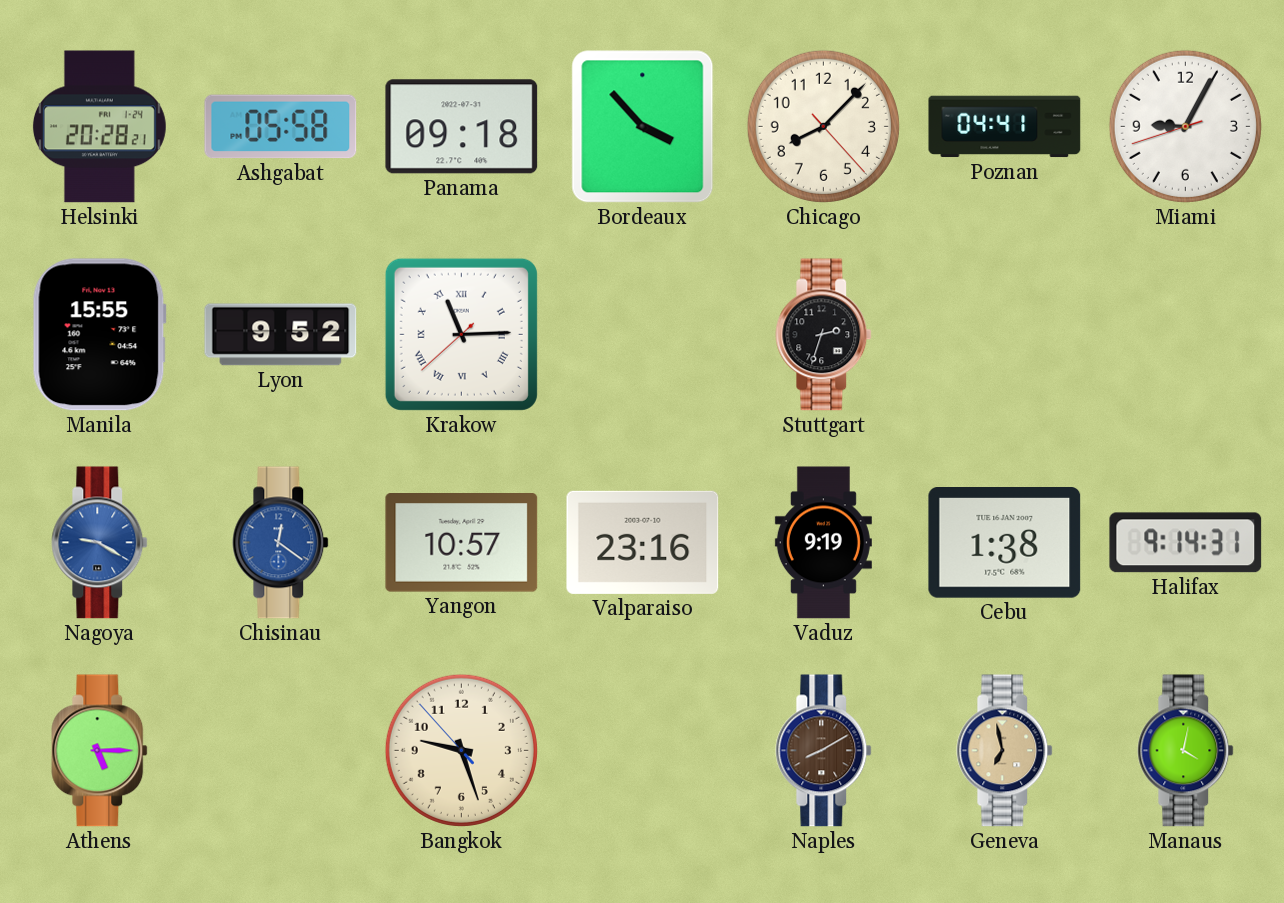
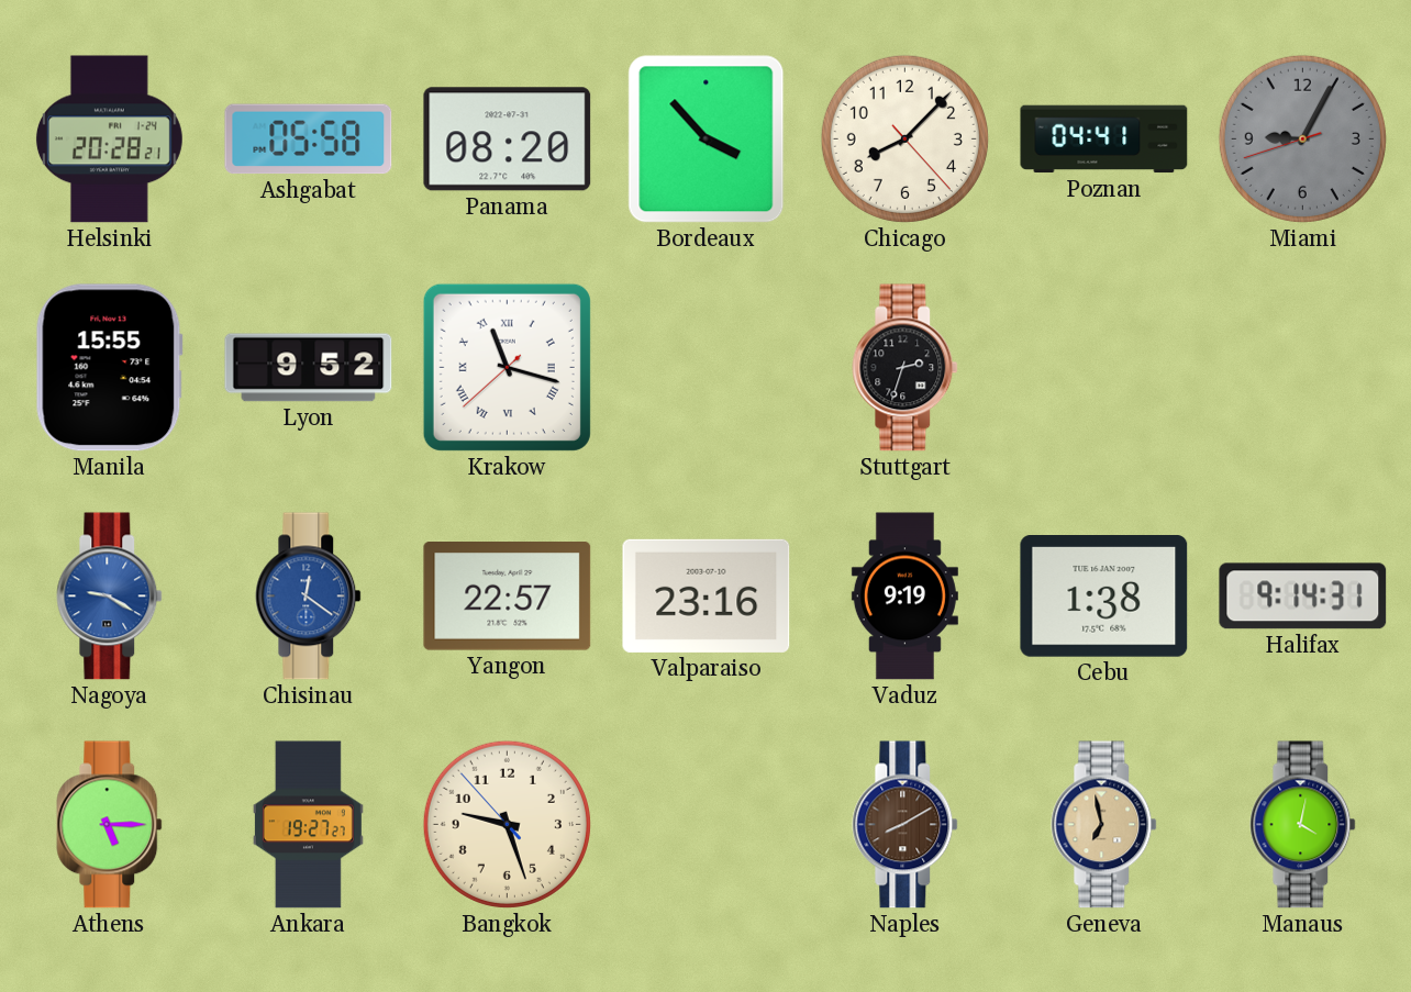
Panama: 09:18 -> 08:20 (508, 140)
Miami dial: white -> grey (1302, 138)
Krakow: 11:14 -> 11:17 (507, 367)
Yangon: 10:57 -> 22:57 (508, 597)
Ankara: none -> 19:27 (308, 825)
